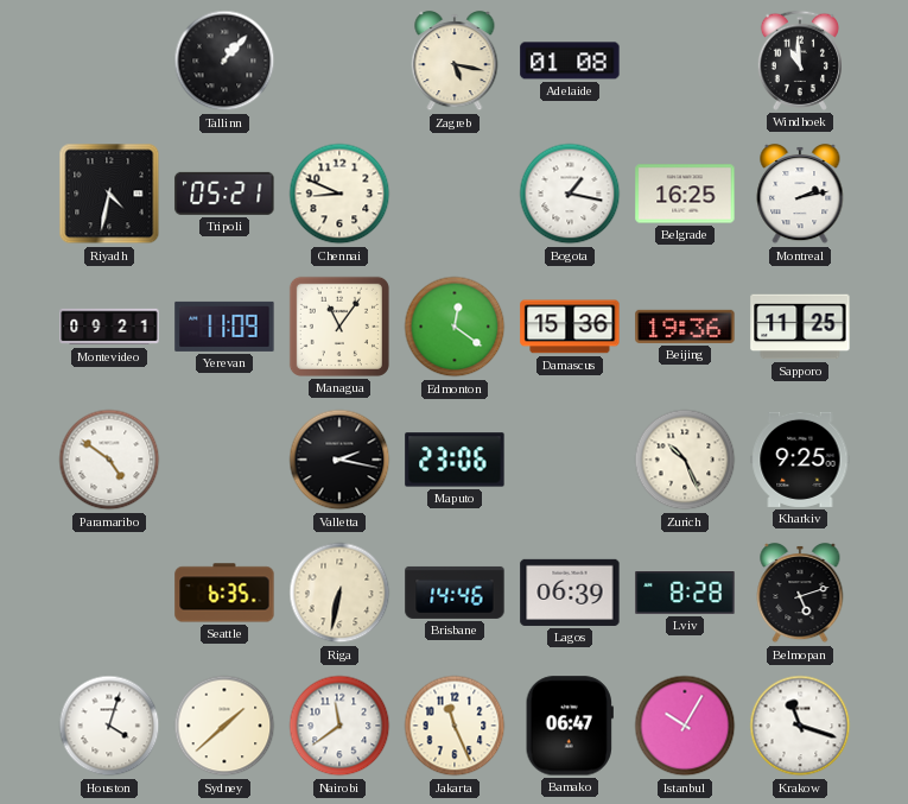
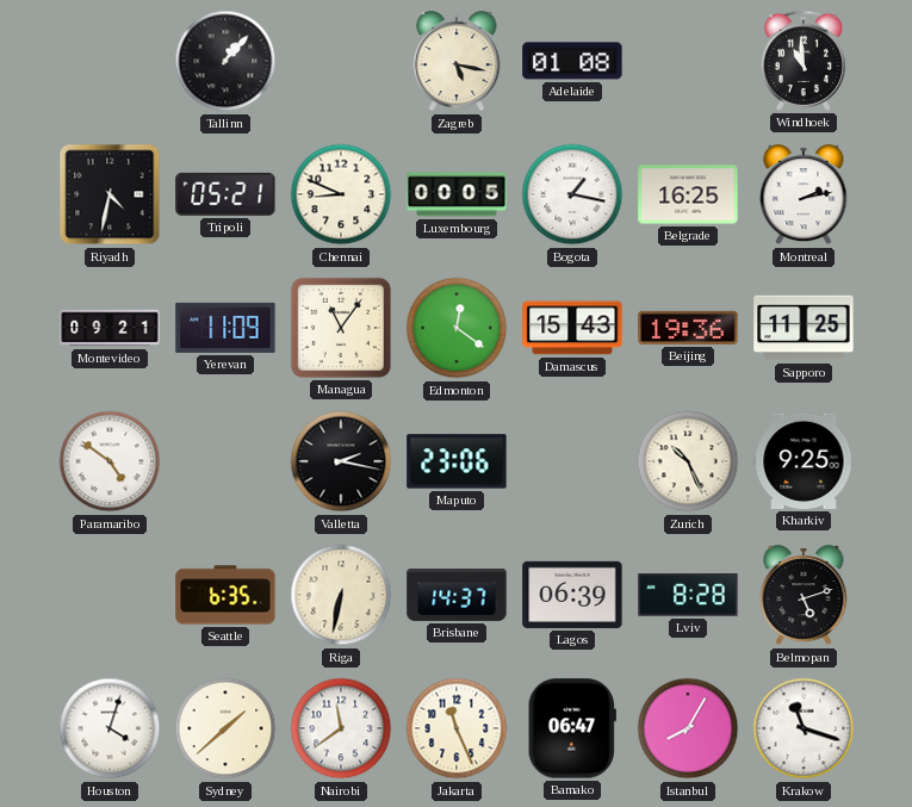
Luxembourg: none -> 00:05 (457, 194)
Damascus: 15:36 -> 15:43 (572, 328)
Brisbane: 14:46 -> 14:37 (457, 595)
Istanbul: 10:05 -> 8:05 (688, 728)
